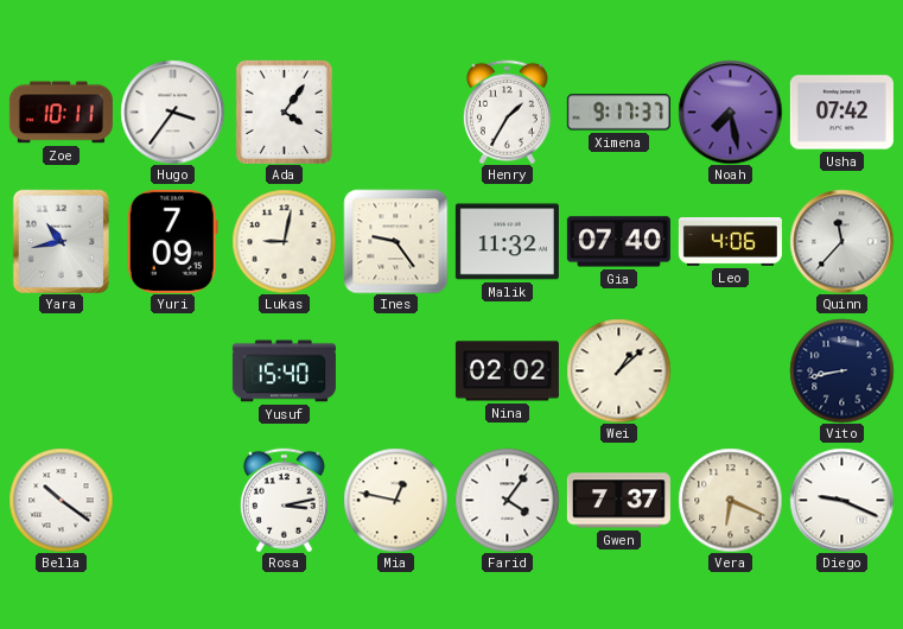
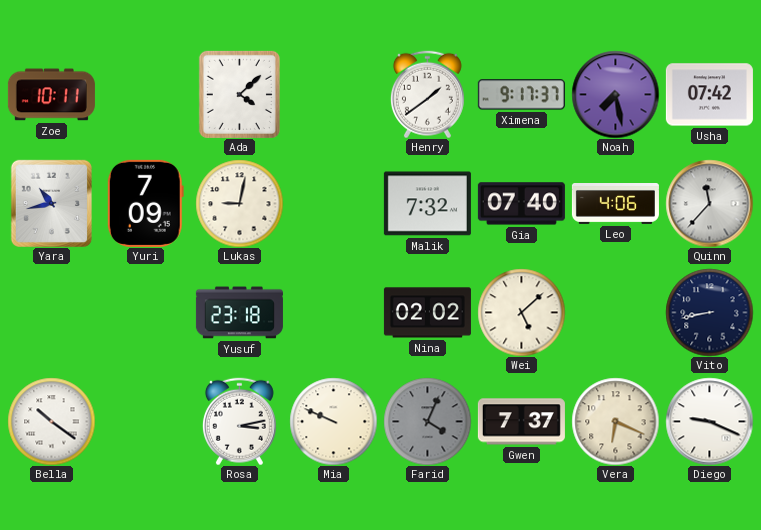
Hugo: 3:36 -> none (172, 112)
Ada: 4:06 -> 4:08 (239, 94)
Henry: 1:35 -> 1:39 (427, 94)
Ines: 9:24 -> none (395, 241)
Malik: 11:32 -> 7:32 (427, 204)
Yusuf: 15:40 -> 23:18 (239, 313)
Wei: 1:08 -> 5:08 (521, 312)
Mia: 12:47 -> 9:49 (333, 421)
Farid: 4:06 -> 4:04 (427, 421)
Farid dial: white -> grey (427, 421)
